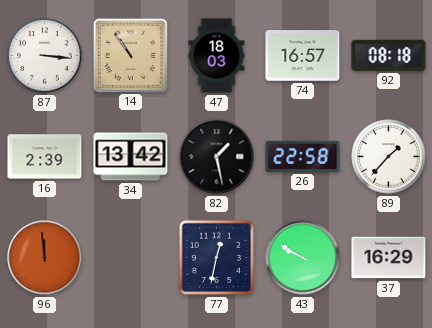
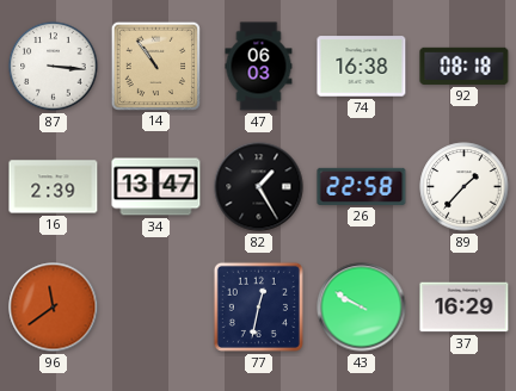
47: 18:03 -> 06:03 (259, 67)
74: 16:57 -> 16:38 (362, 67)
34: 13:42 -> 13:47 (156, 187)
82: 1:28 -> 1:25 (259, 187)
96: 11:59 -> 11:39 (54, 308)
